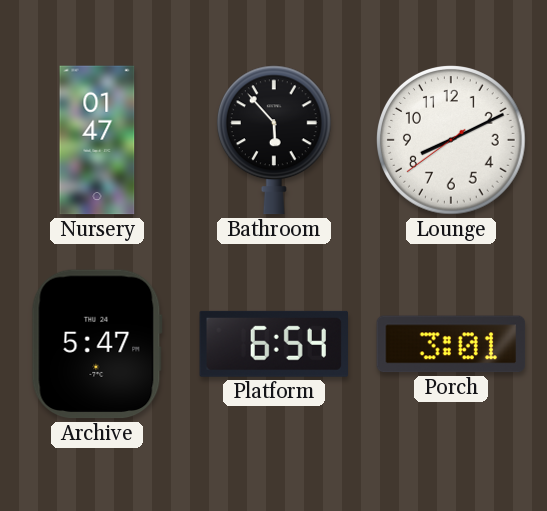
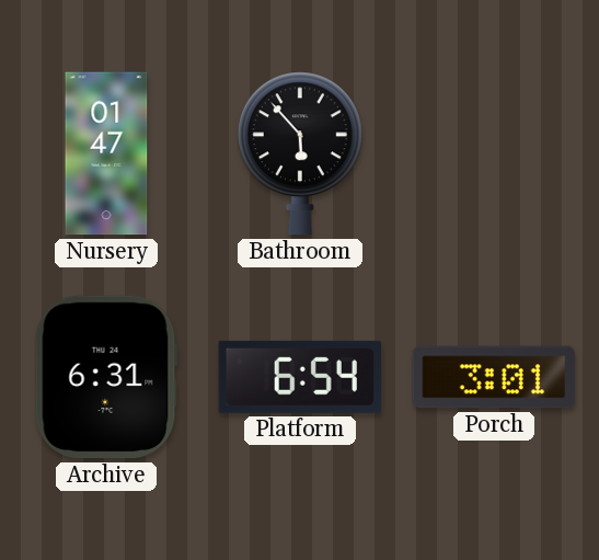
Lounge: 8:10 -> none (452, 141)
Archive: 5:47 -> 6:31 (106, 377)
